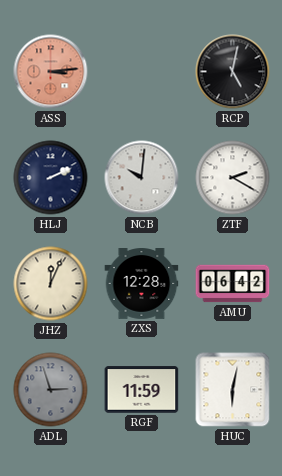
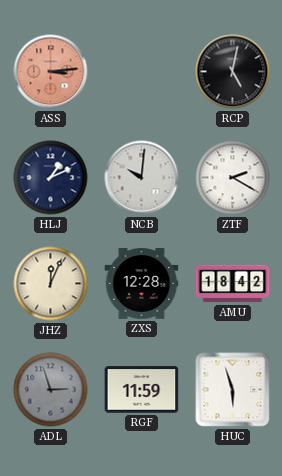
HLJ: 2:11 -> 1:11 (51, 178)
AMU: 06:42 -> 18:42 (233, 284)
HUC: 6:02 -> 5:57 (233, 390)
